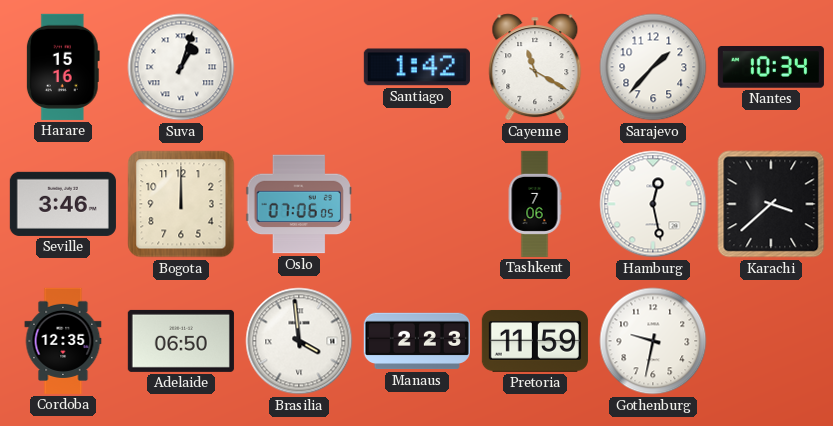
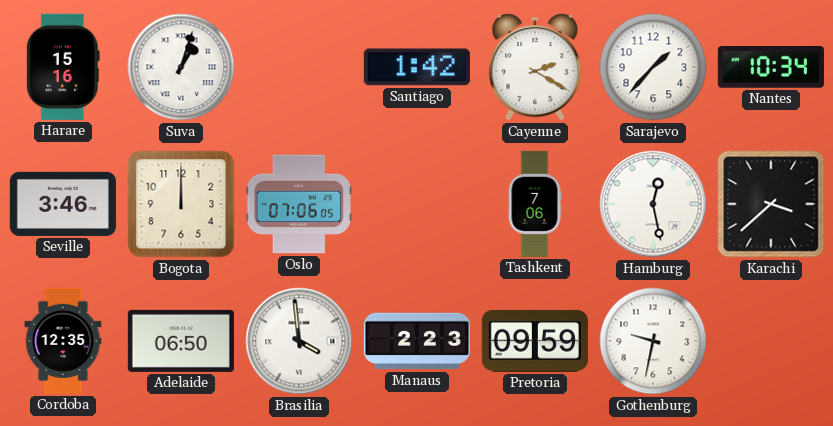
Cayenne: 11:20 -> 2:20 (535, 67)
Pretoria: 11:59 -> 09:59 (535, 341)
